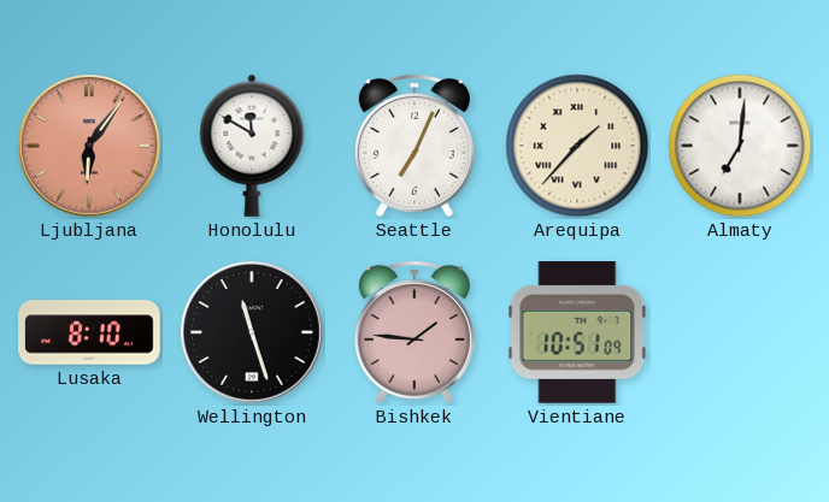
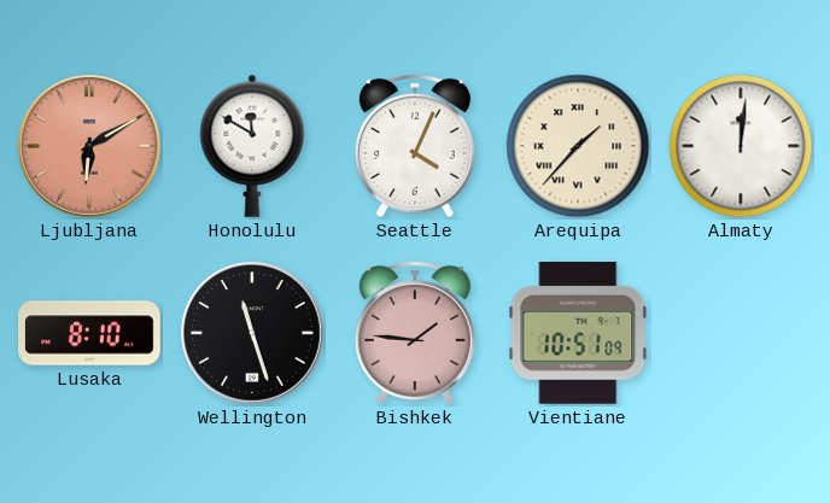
Ljubljana: 6:06 -> 6:10 (90, 147)
Seattle: 7:04 -> 4:04 (415, 146)
Almaty: 7:01 -> 12:01 (741, 146)
